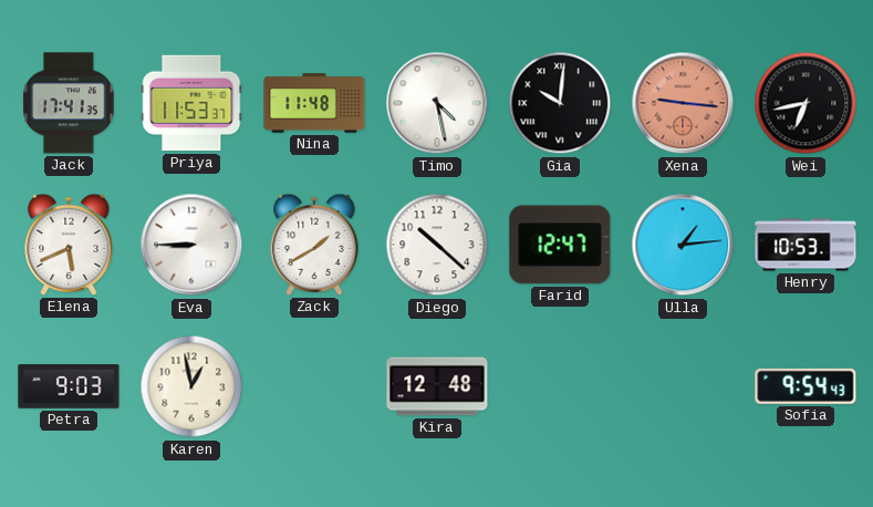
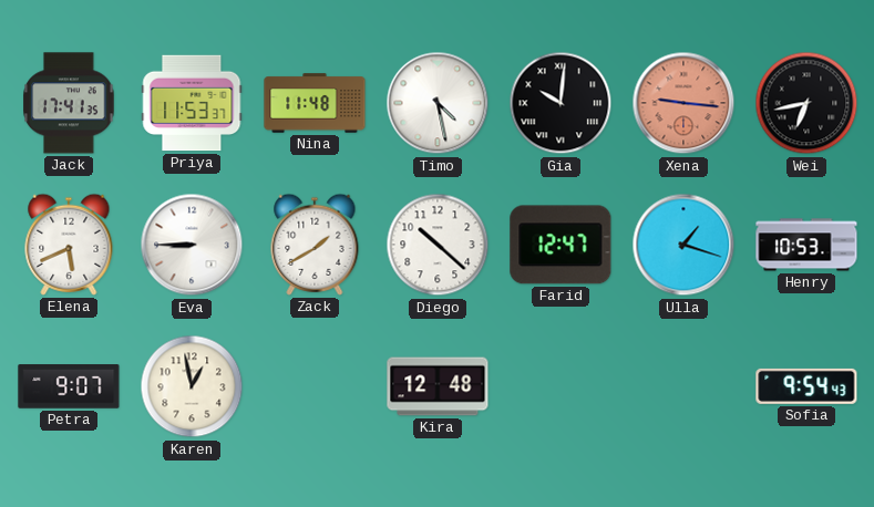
Ulla: 1:14 -> 1:18 (683, 245)
Petra: 9:03 -> 9:07 (69, 386)
